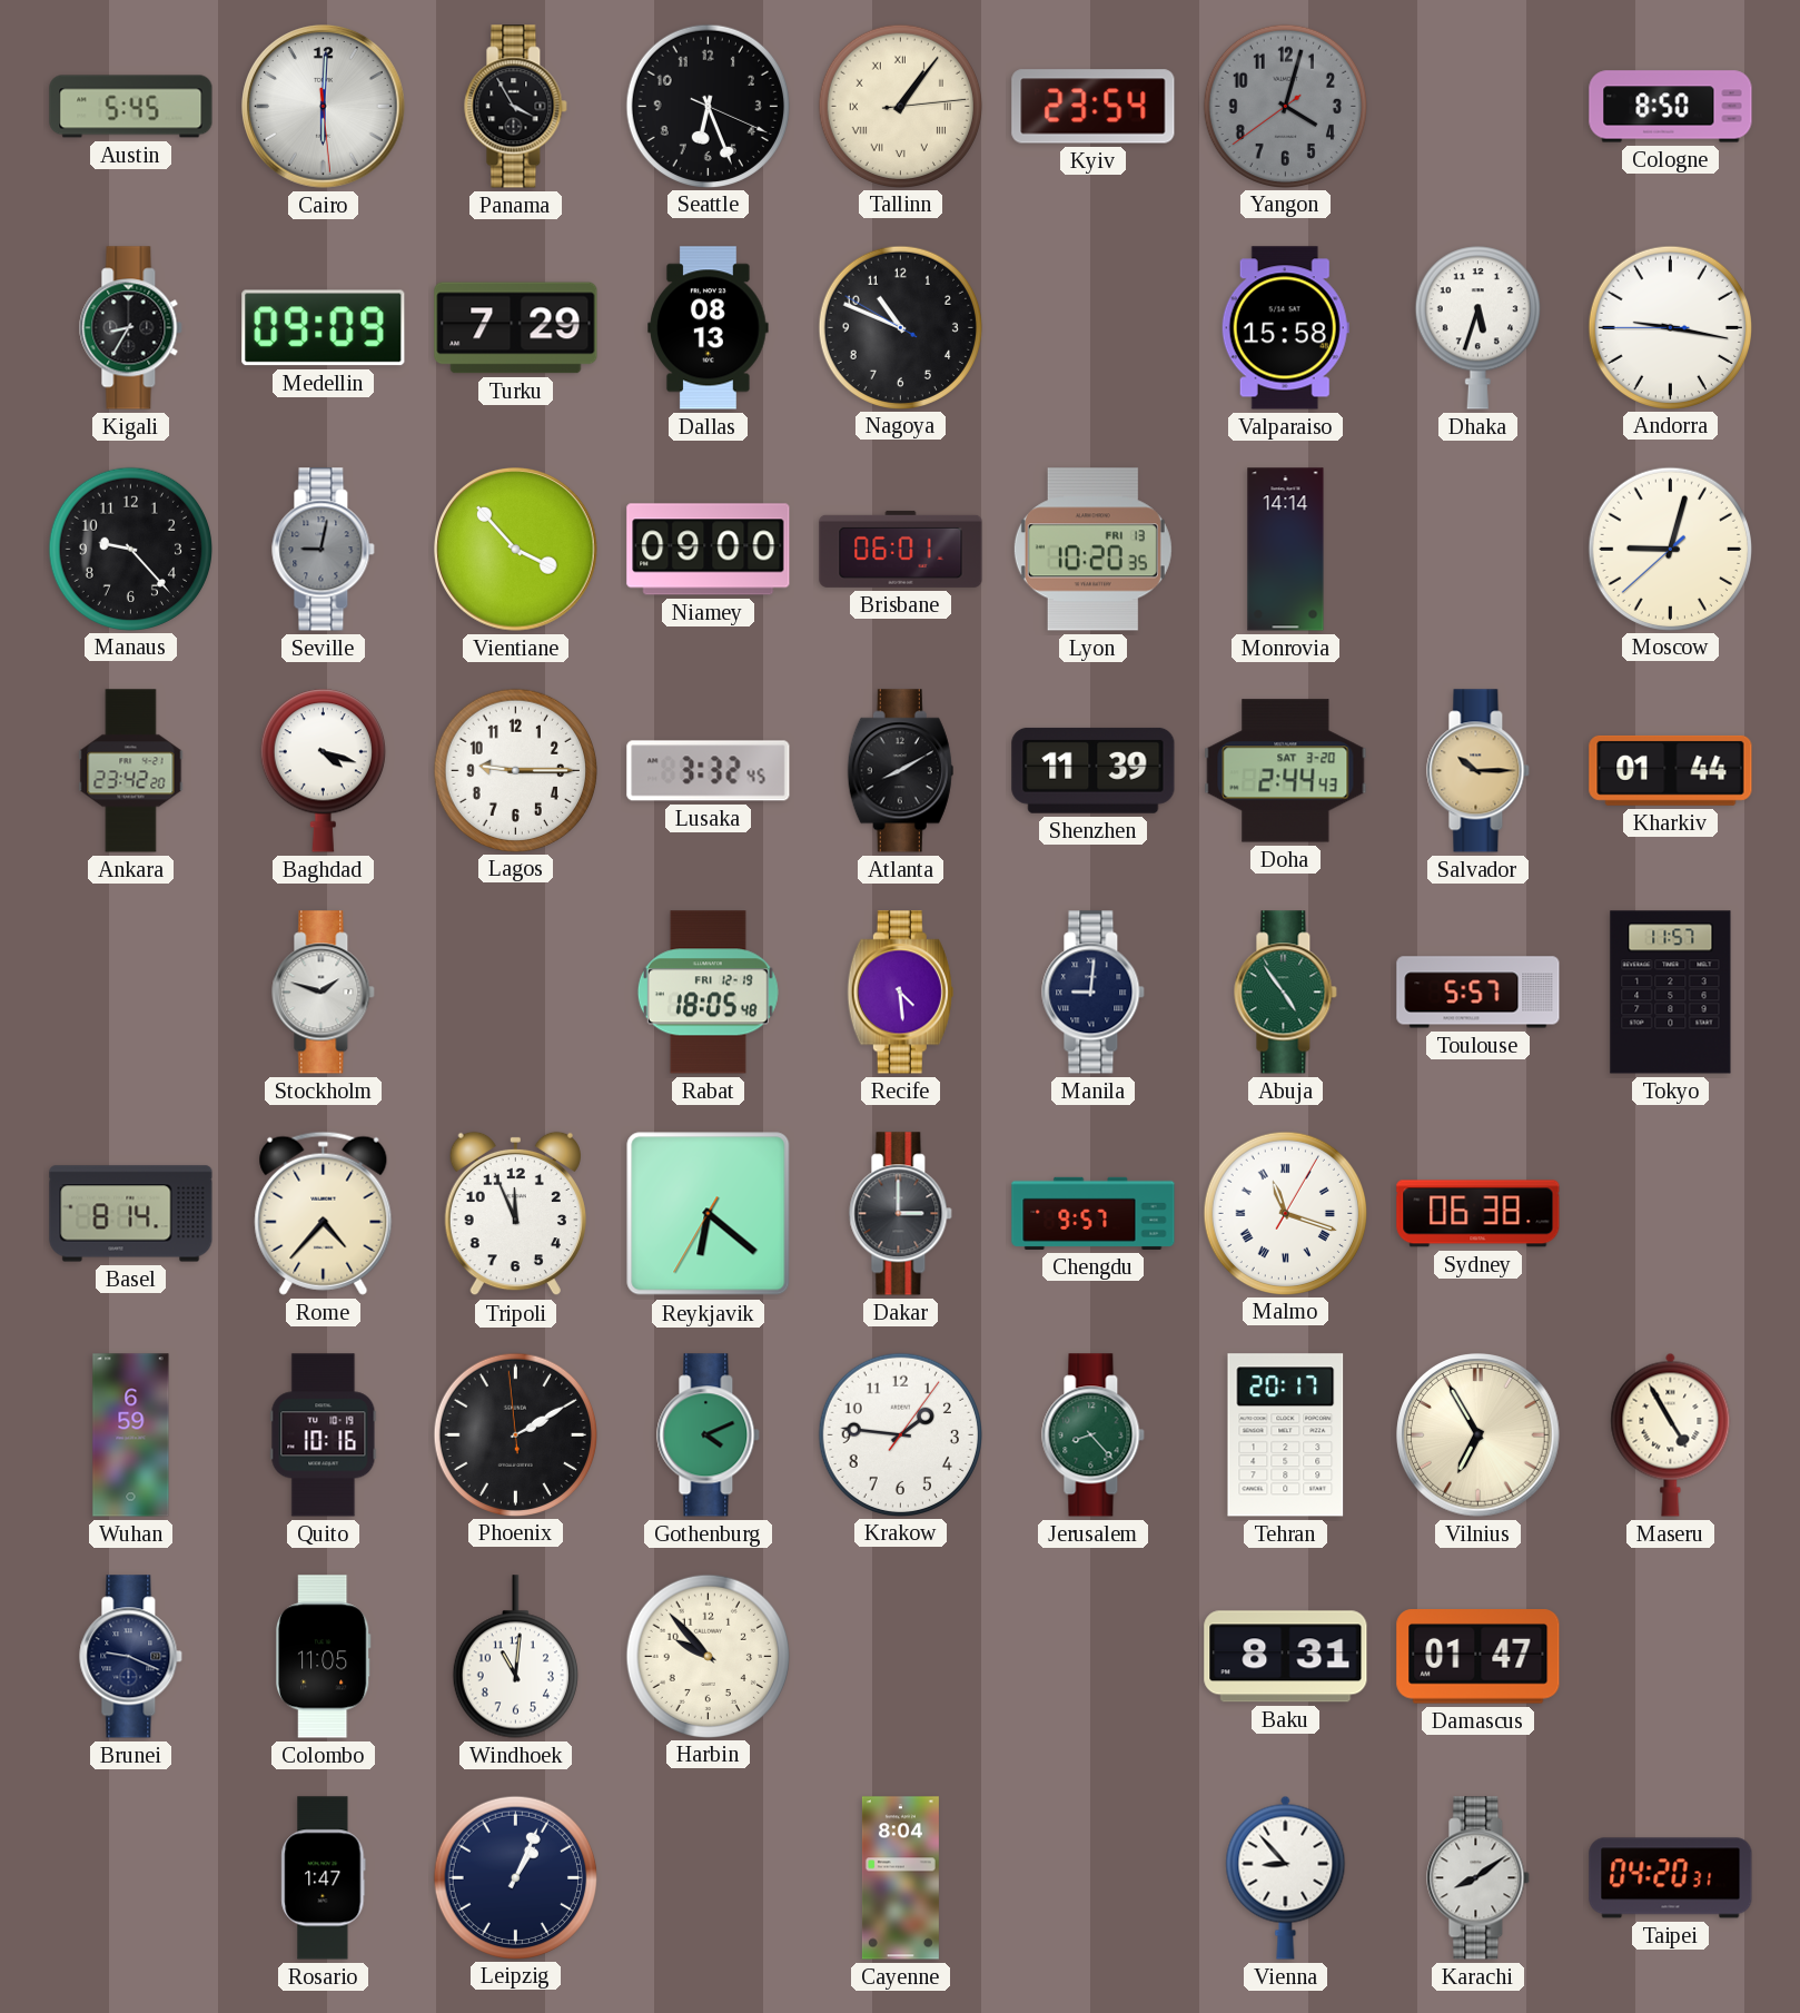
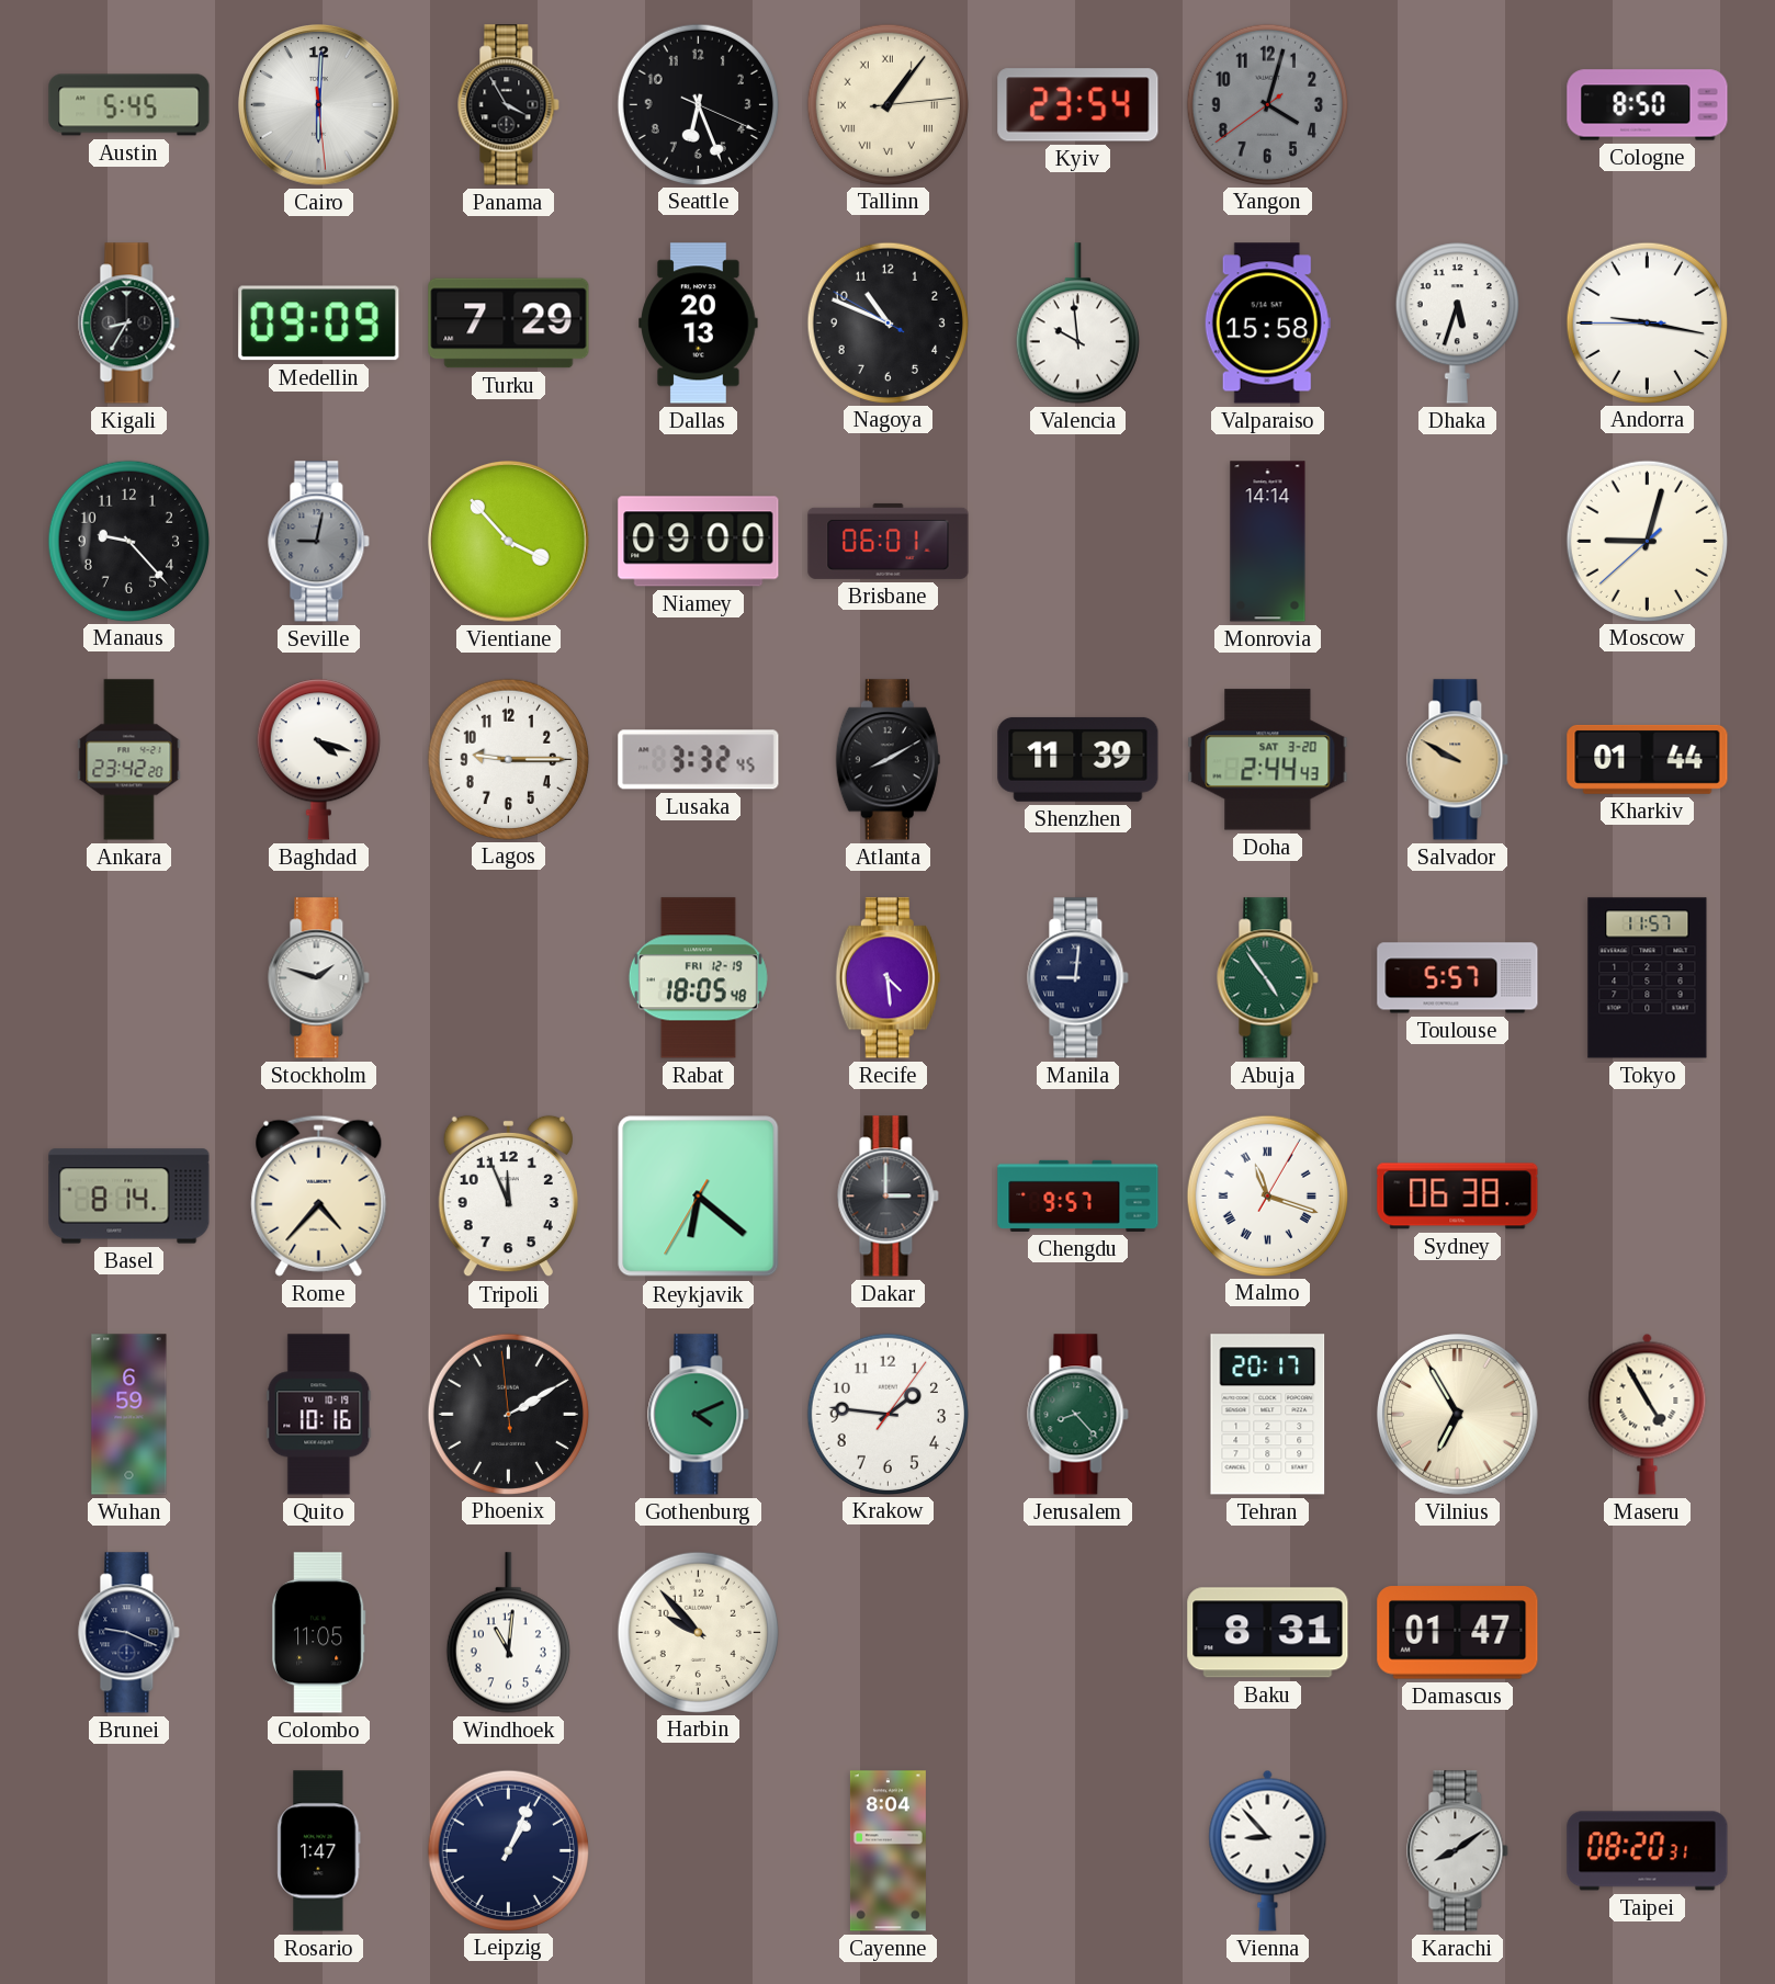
Dallas: 08:13 -> 20:13 (699, 324)
Valencia: none -> 9:59 (1077, 324)
Lyon: 10:20 -> none (1092, 550)
Salvador: 10:15 -> 9:50 (1458, 760)
Taipei: 04:20 -> 08:20 (1648, 1851)
